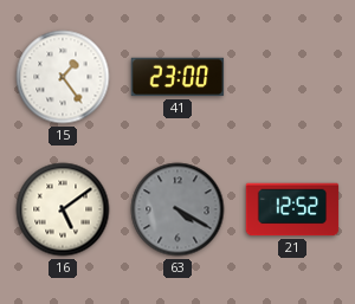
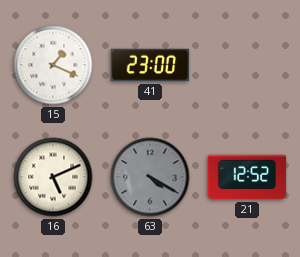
15: 1:24 -> 1:19 (53, 65)
16: 5:09 -> 5:11 (53, 177)
